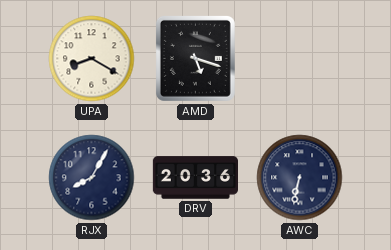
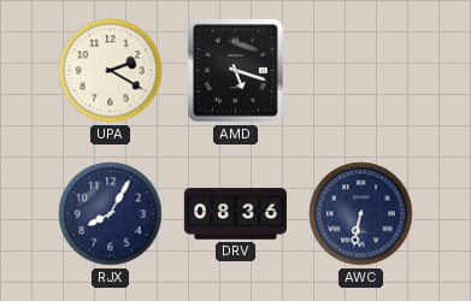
UPA: 8:20 -> 2:20 (111, 71)
DRV: 20:36 -> 08:36 (235, 214)
